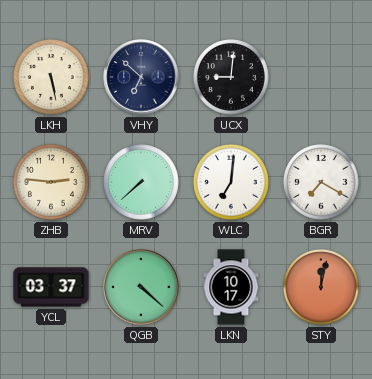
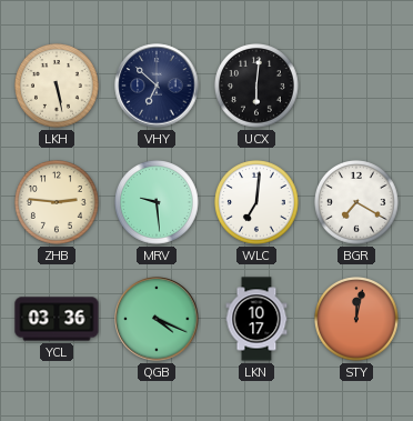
UCX: 9:01 -> 6:01 (258, 87)
MRV: 7:38 -> 9:29 (158, 203)
YCL: 03:37 -> 03:36 (57, 319)
QGB: 4:22 -> 4:19 (157, 319)
